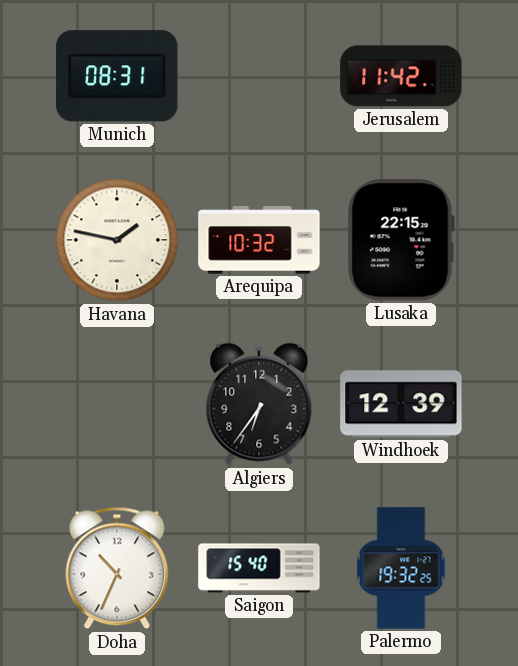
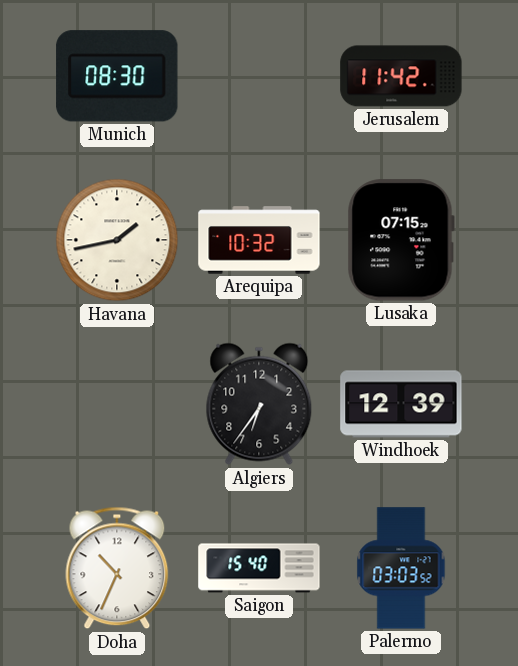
Munich: 08:31 -> 08:30 (117, 76)
Havana: 1:47 -> 1:43 (117, 240)
Lusaka: 22:15 -> 07:15 (401, 240)
Palermo: 19:32 -> 03:03 (401, 568)
